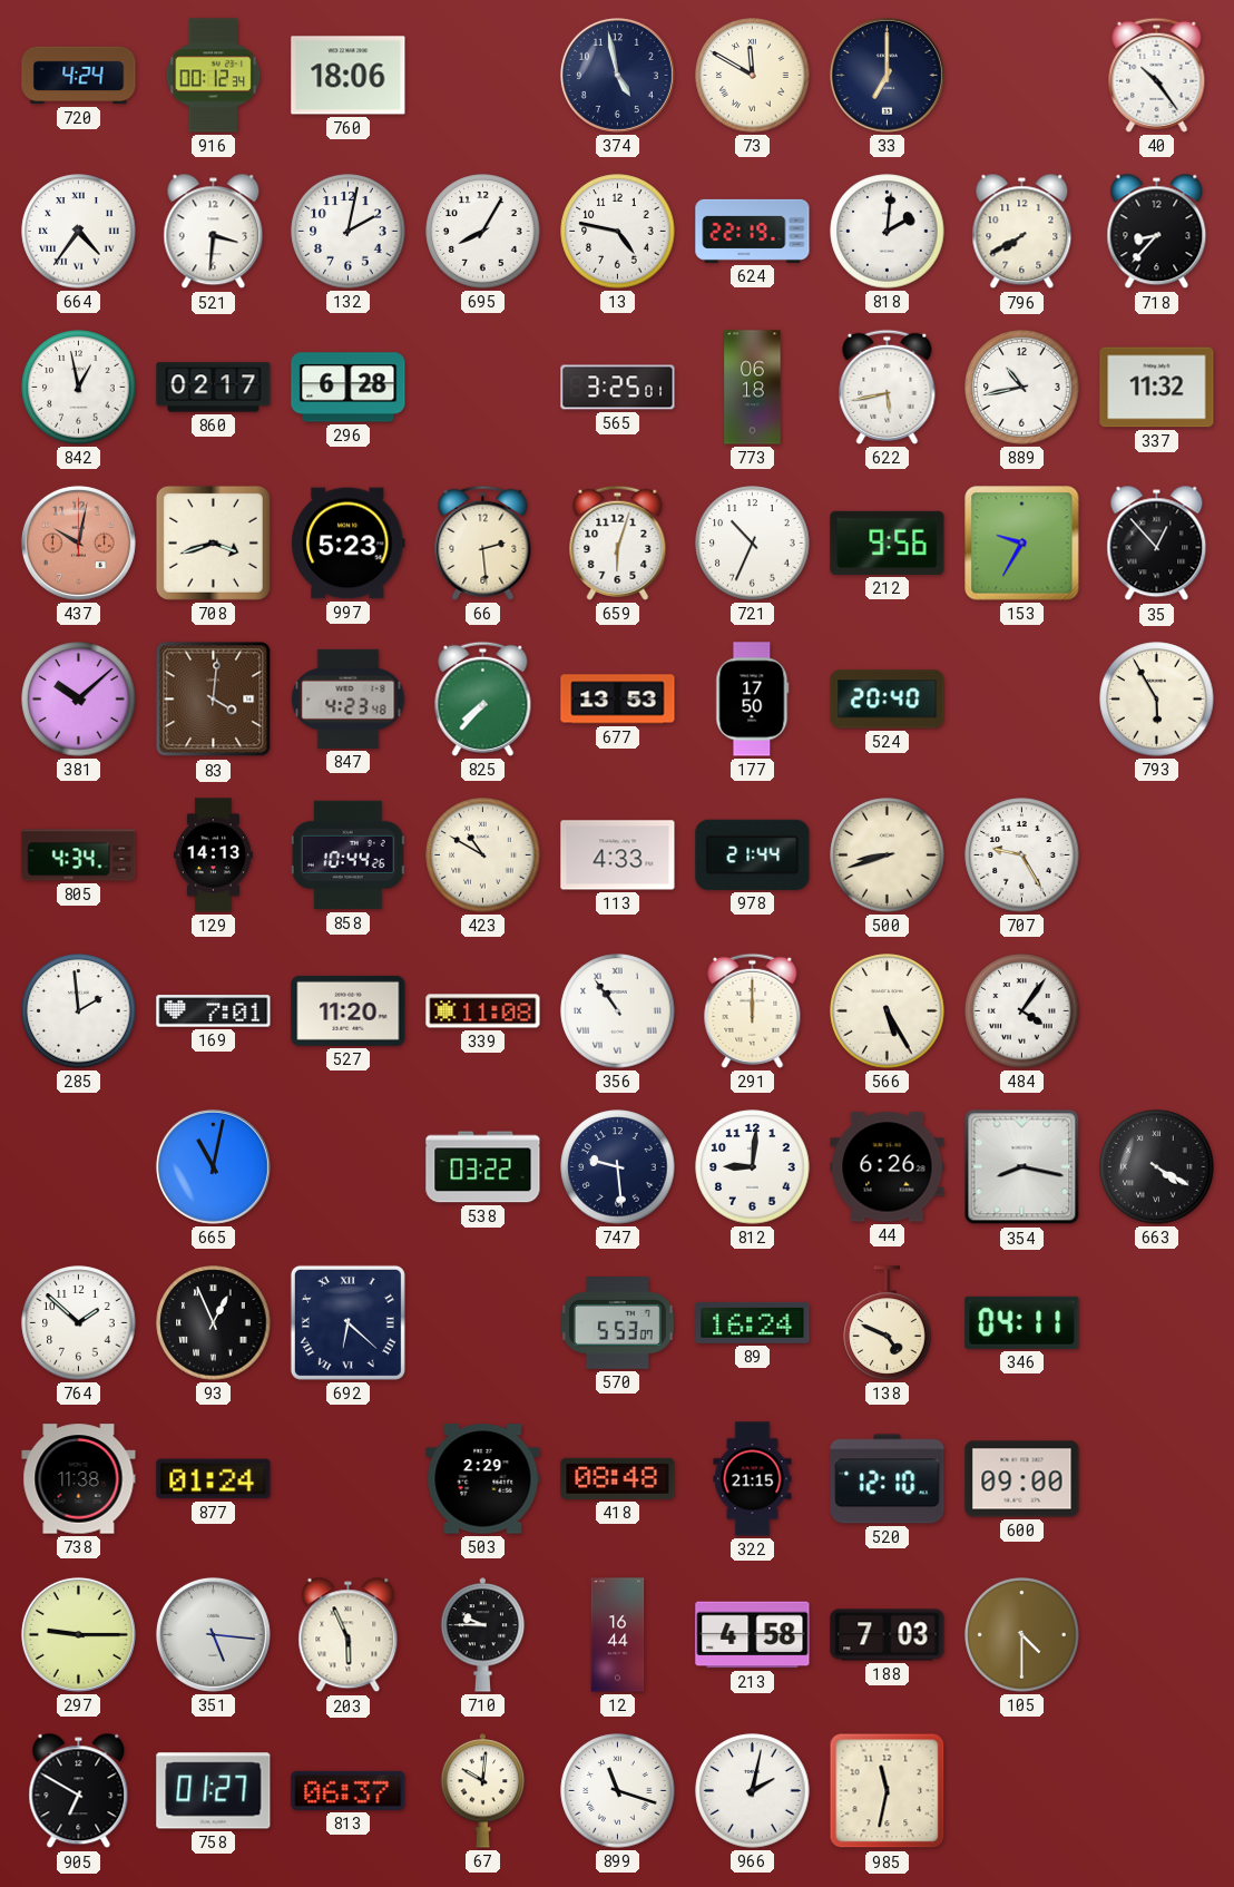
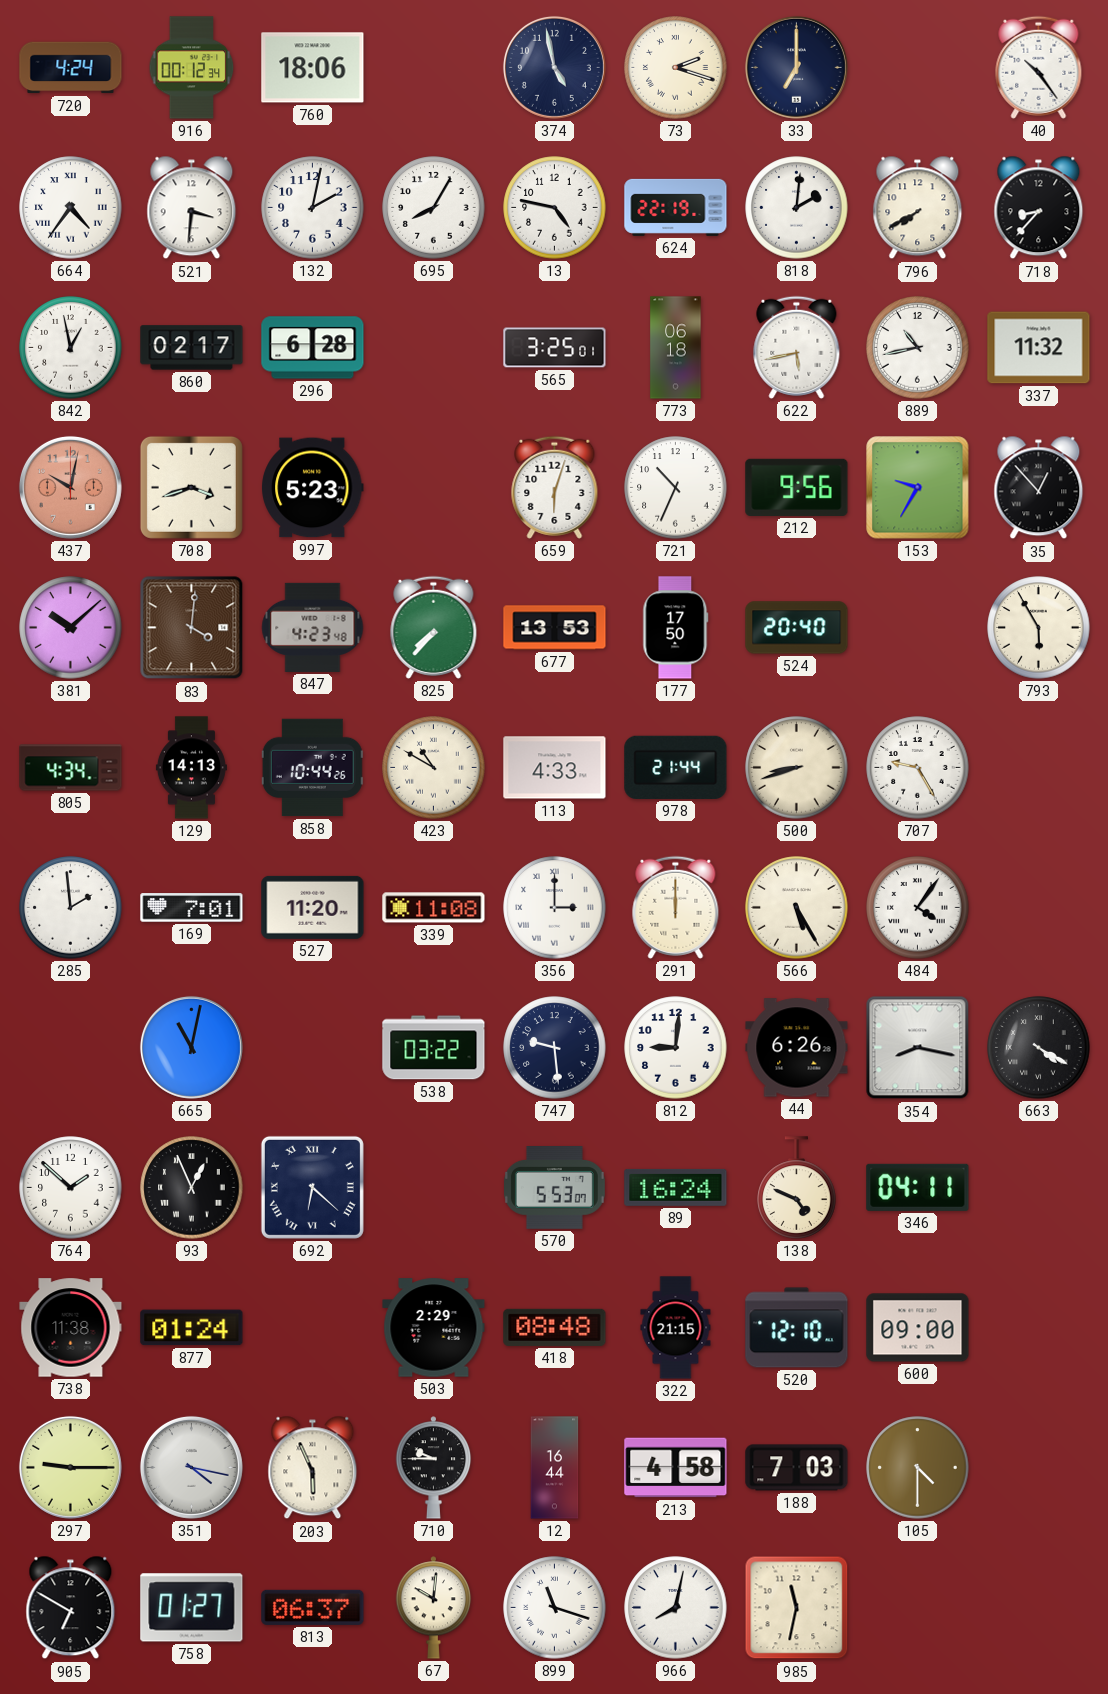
73: 11:50 -> 2:18 (676, 68)
66: 2:29 -> none (483, 542)
356: 10:54 -> 3:00 (555, 908)
351: 5:16 -> 4:17 (191, 1467)
966: 2:02 -> 8:02 (676, 1608)
